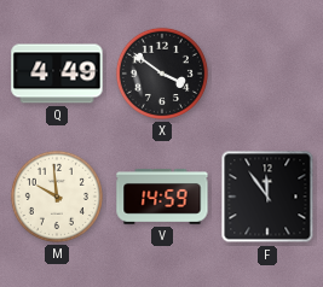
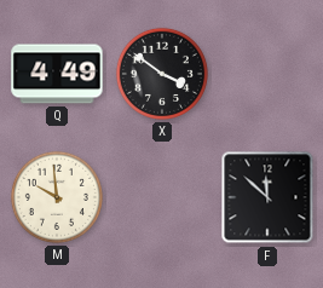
V: 14:59 -> none (162, 198)
F: 11:54 -> 11:52 (267, 197)
